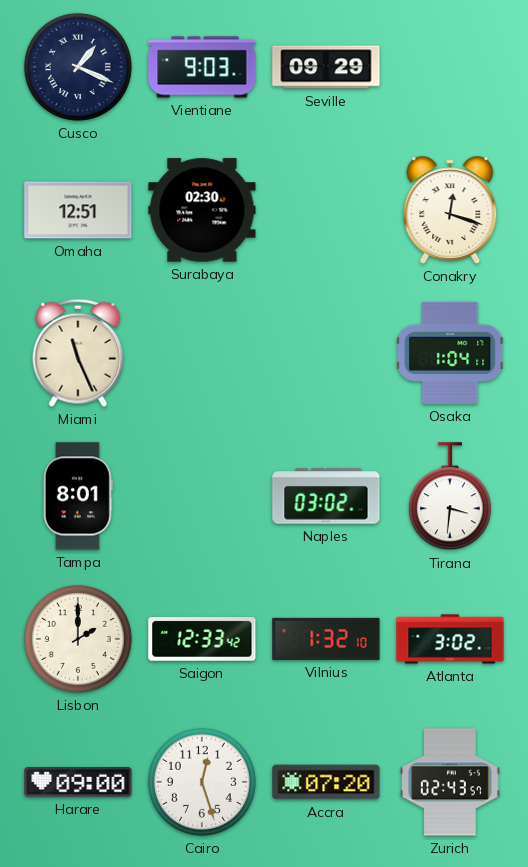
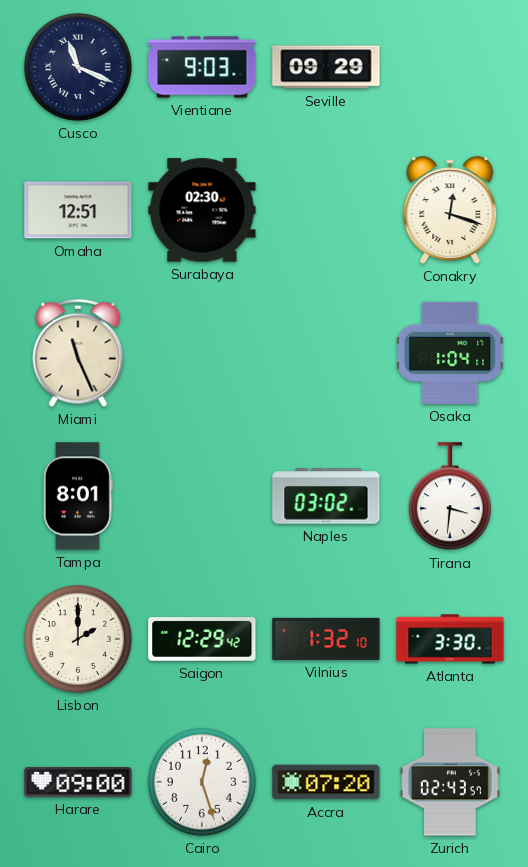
Cusco: 1:19 -> 11:19 (78, 67)
Saigon: 12:33 -> 12:29 (202, 639)
Atlanta: 3:02 -> 3:30 (450, 639)
